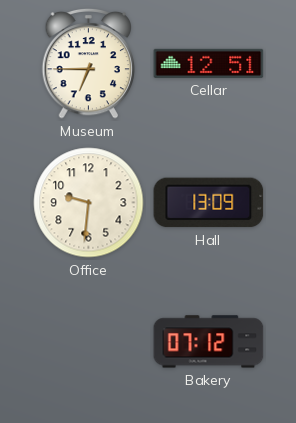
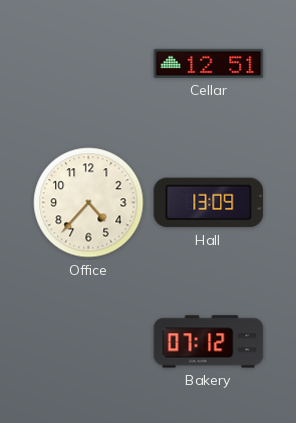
Museum: 6:45 -> none (89, 63)
Office: 9:31 -> 4:37 (89, 203)
